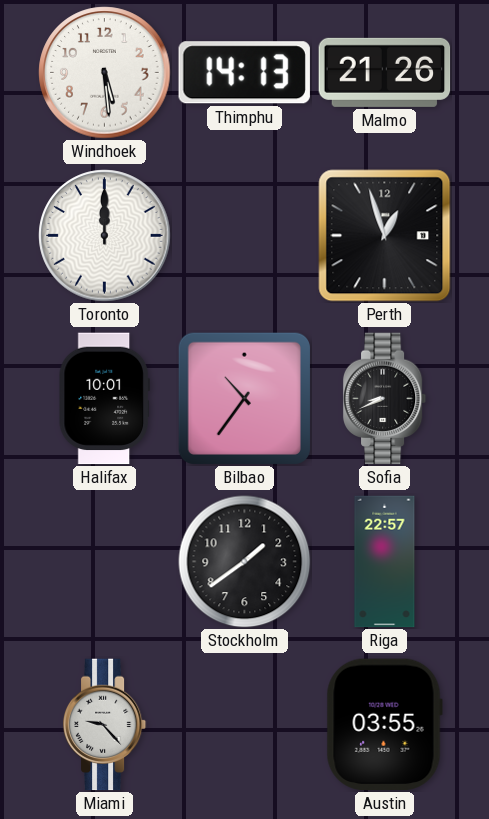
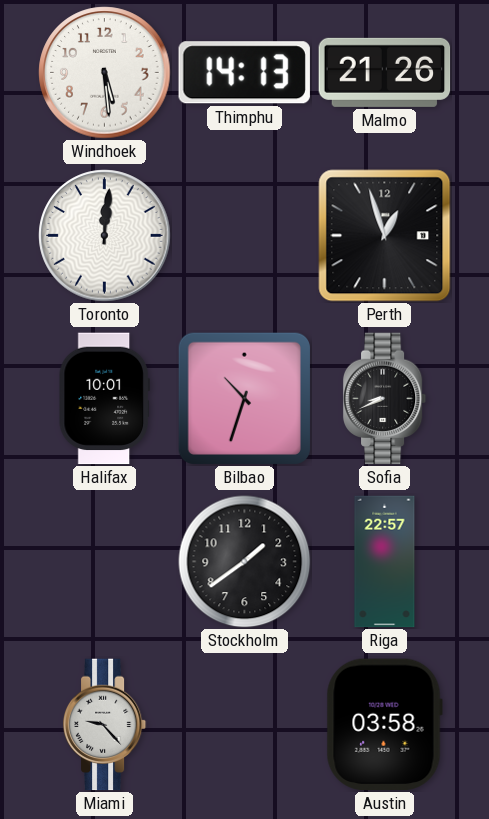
Toronto: 12:00 -> 12:01 (105, 236)
Bilbao: 10:36 -> 10:33 (244, 398)
Austin: 03:55 -> 03:58 (384, 725)
